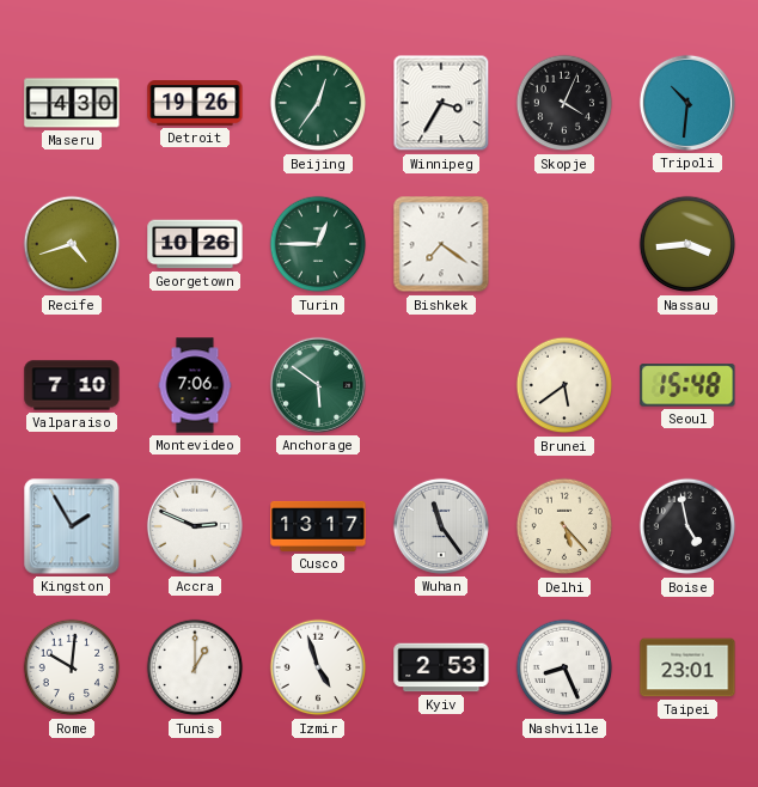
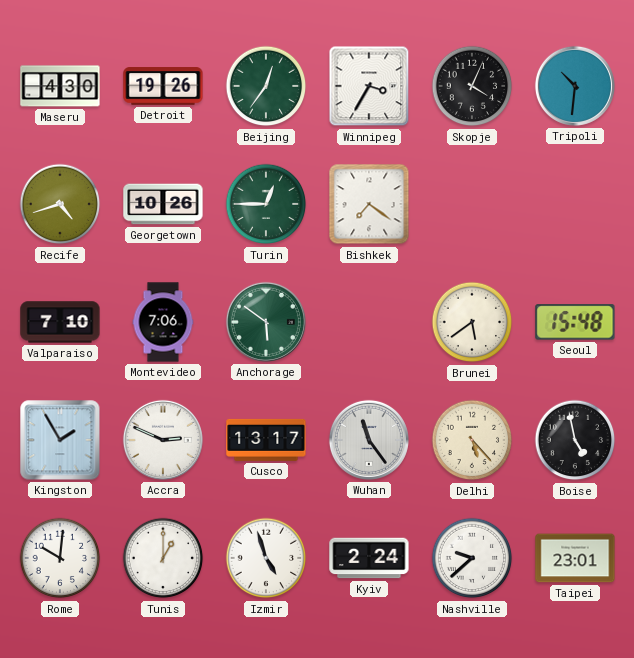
Nassau: 3:44 -> none (687, 244)
Kyiv: 2:53 -> 2:24 (369, 558)
Nashville: 8:26 -> 9:38 (472, 558)
